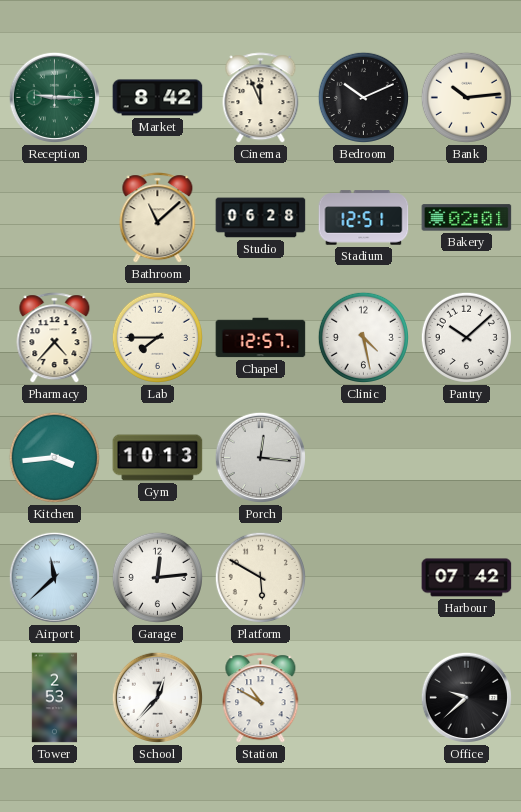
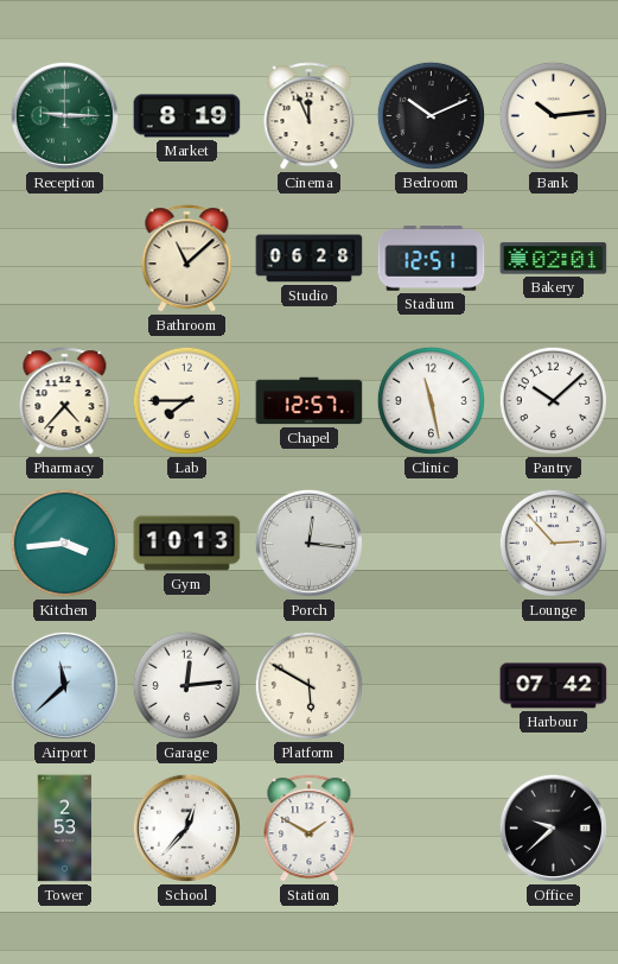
Market: 8:42 -> 8:19 (187, 116)
Clinic: 4:28 -> 11:28 (431, 400)
Lounge: none -> 2:53 (553, 543)
Station: 10:50 -> 1:50 (310, 829)
